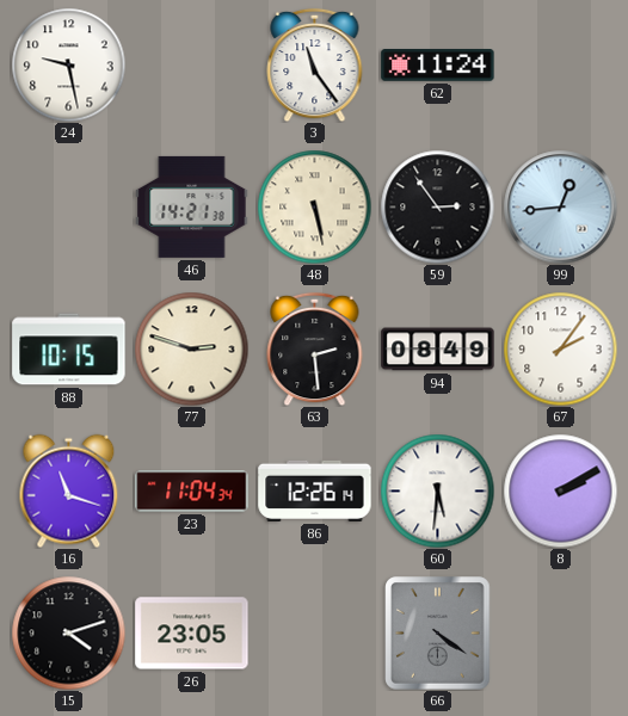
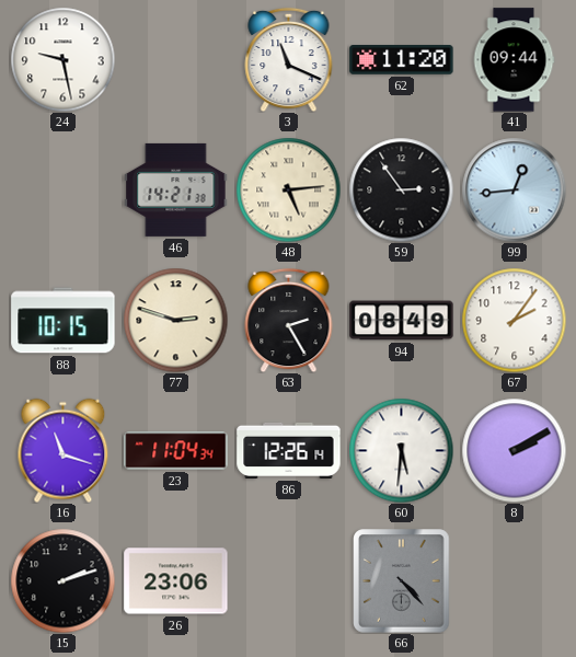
3: 11:24 -> 11:19 (289, 59)
62: 11:24 -> 11:20 (402, 60)
41: none -> 09:44 (514, 60)
48: 5:28 -> 5:14 (288, 189)
63: 2:29 -> 2:25 (289, 320)
15: 4:12 -> 2:12 (62, 580)
26: 23:05 -> 23:06 (176, 581)
66: 4:21 -> 4:23 (402, 581)
